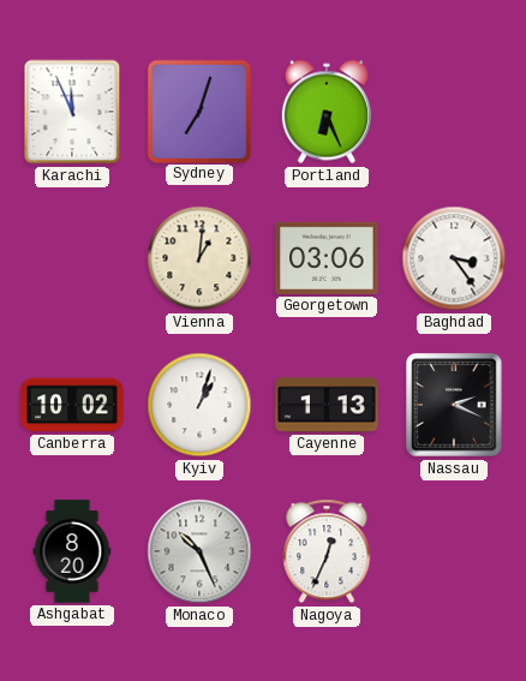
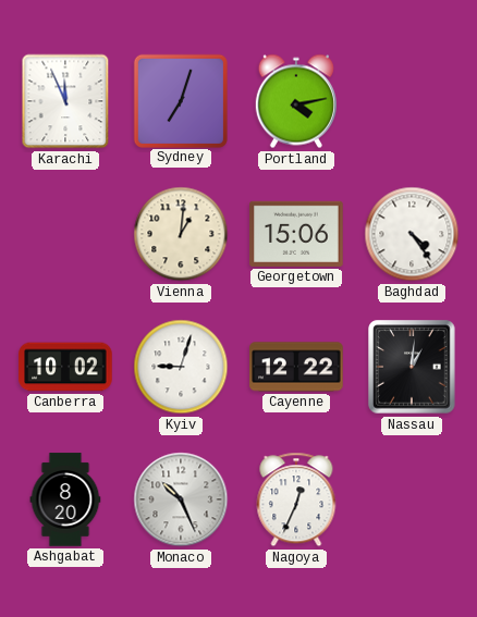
Portland: 6:26 -> 4:13 (296, 101)
Georgetown: 03:06 -> 15:06 (296, 234)
Baghdad: 3:24 -> 4:24 (412, 234)
Kyiv: 1:03 -> 9:03 (181, 367)
Cayenne: 1:13 -> 12:22 (296, 367)
Nassau: 2:19 -> 1:01 (412, 367)
